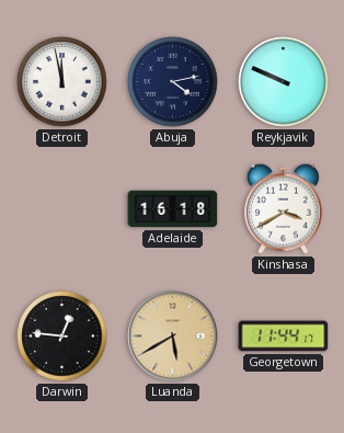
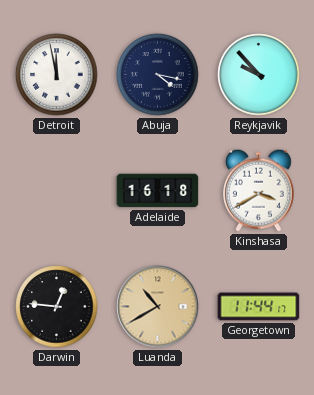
Abuja: 4:13 -> 4:17 (158, 75)
Reykjavik: 9:49 -> 9:53 (259, 75)
Luanda: 5:40 -> 10:40 (158, 307)
